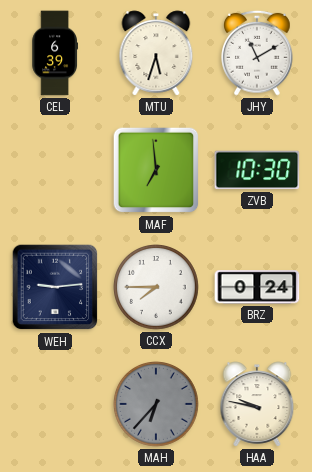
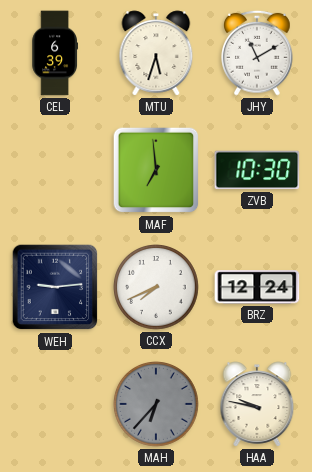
CCX: 7:45 -> 7:41 (157, 288)
BRZ: 0:24 -> 12:24 (257, 287)
